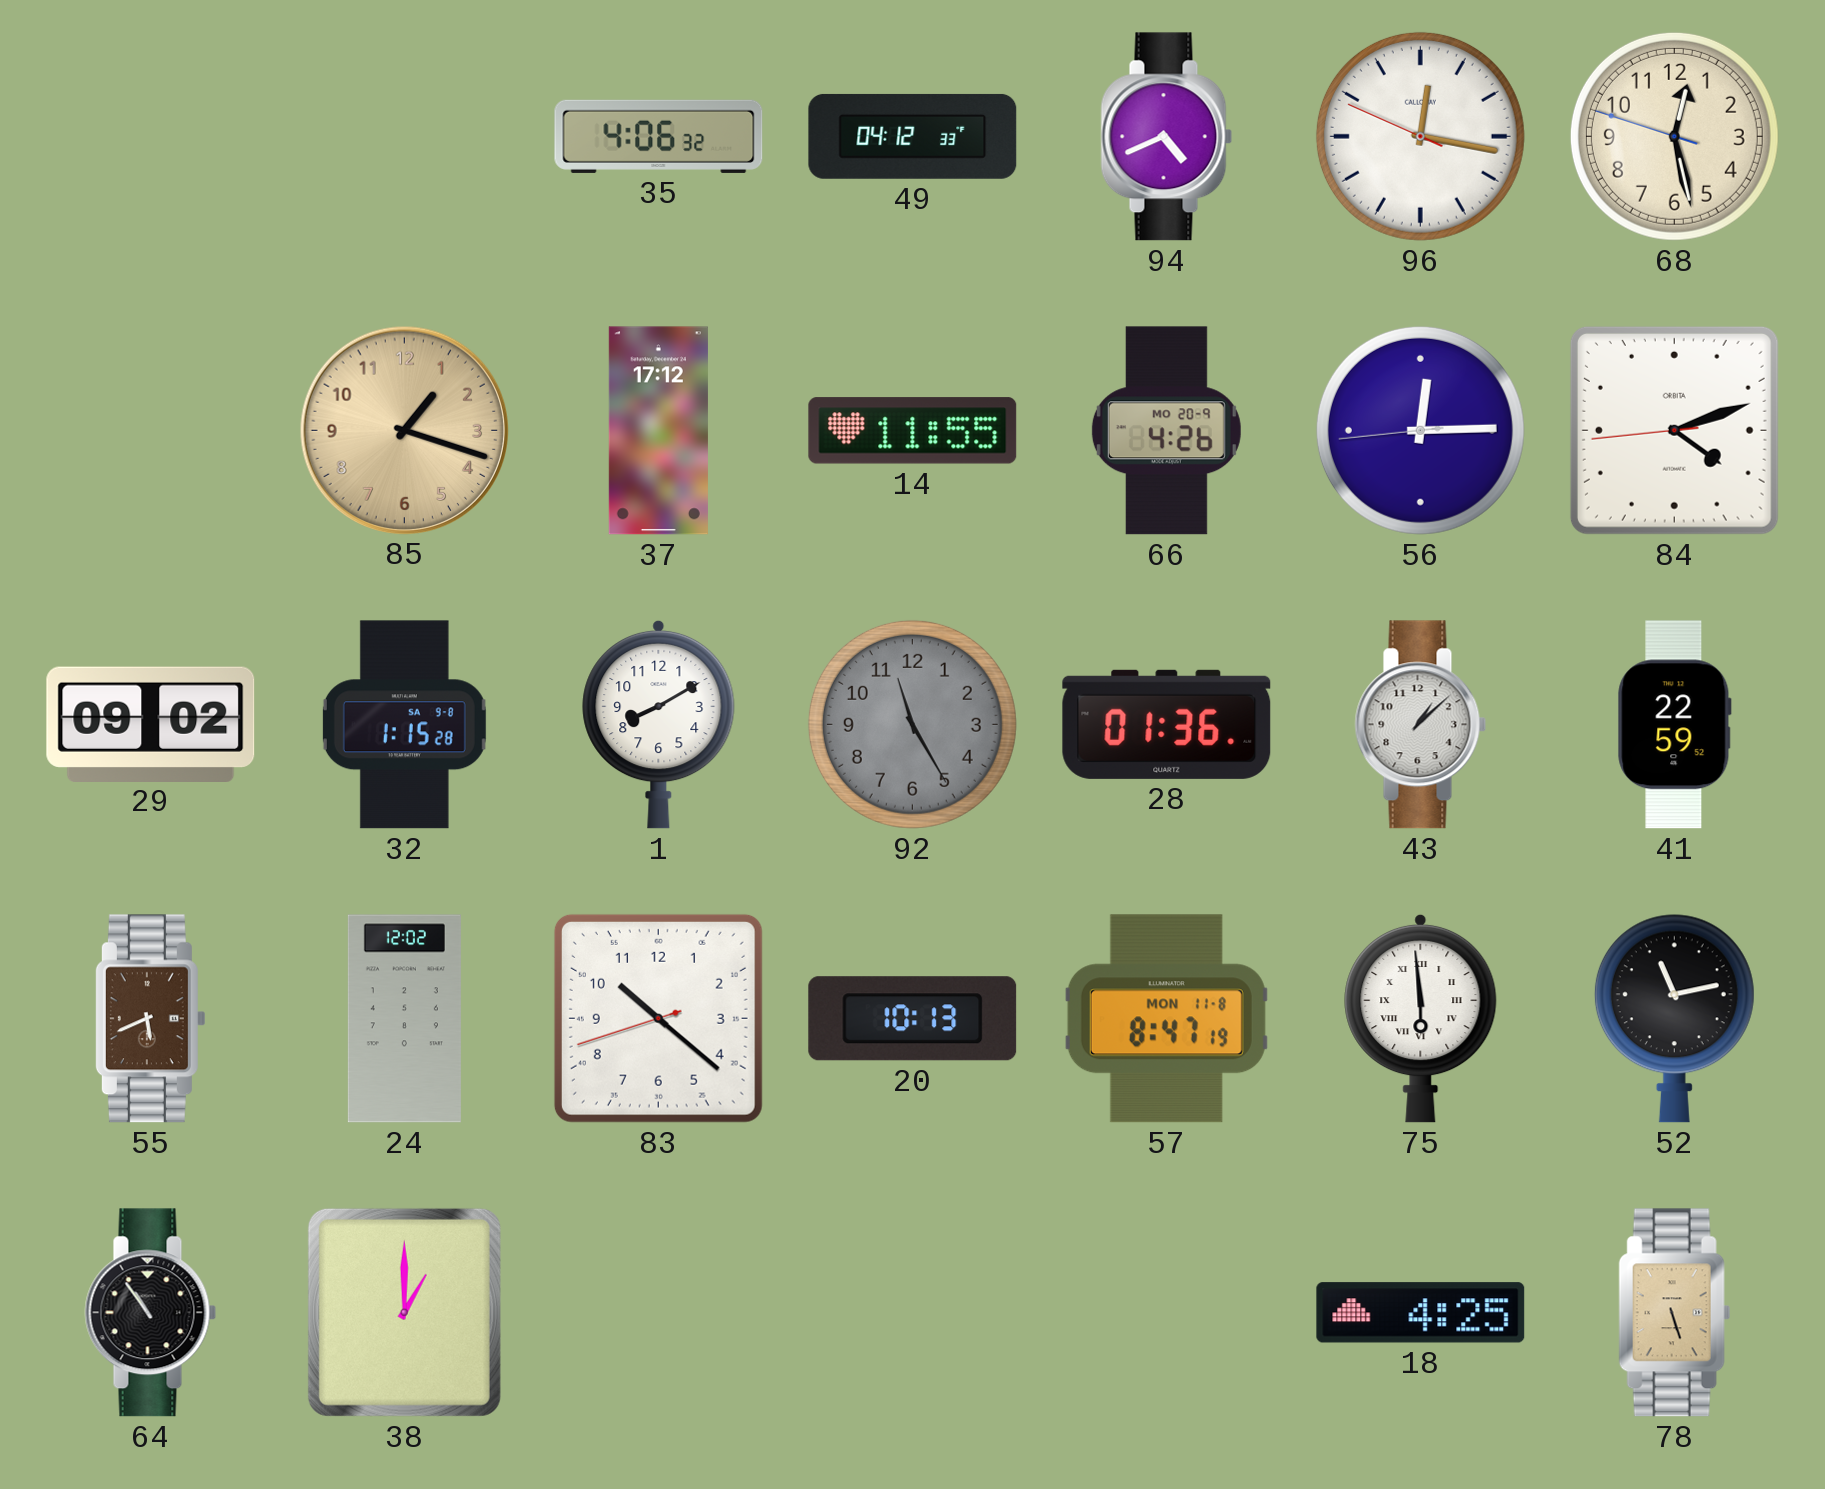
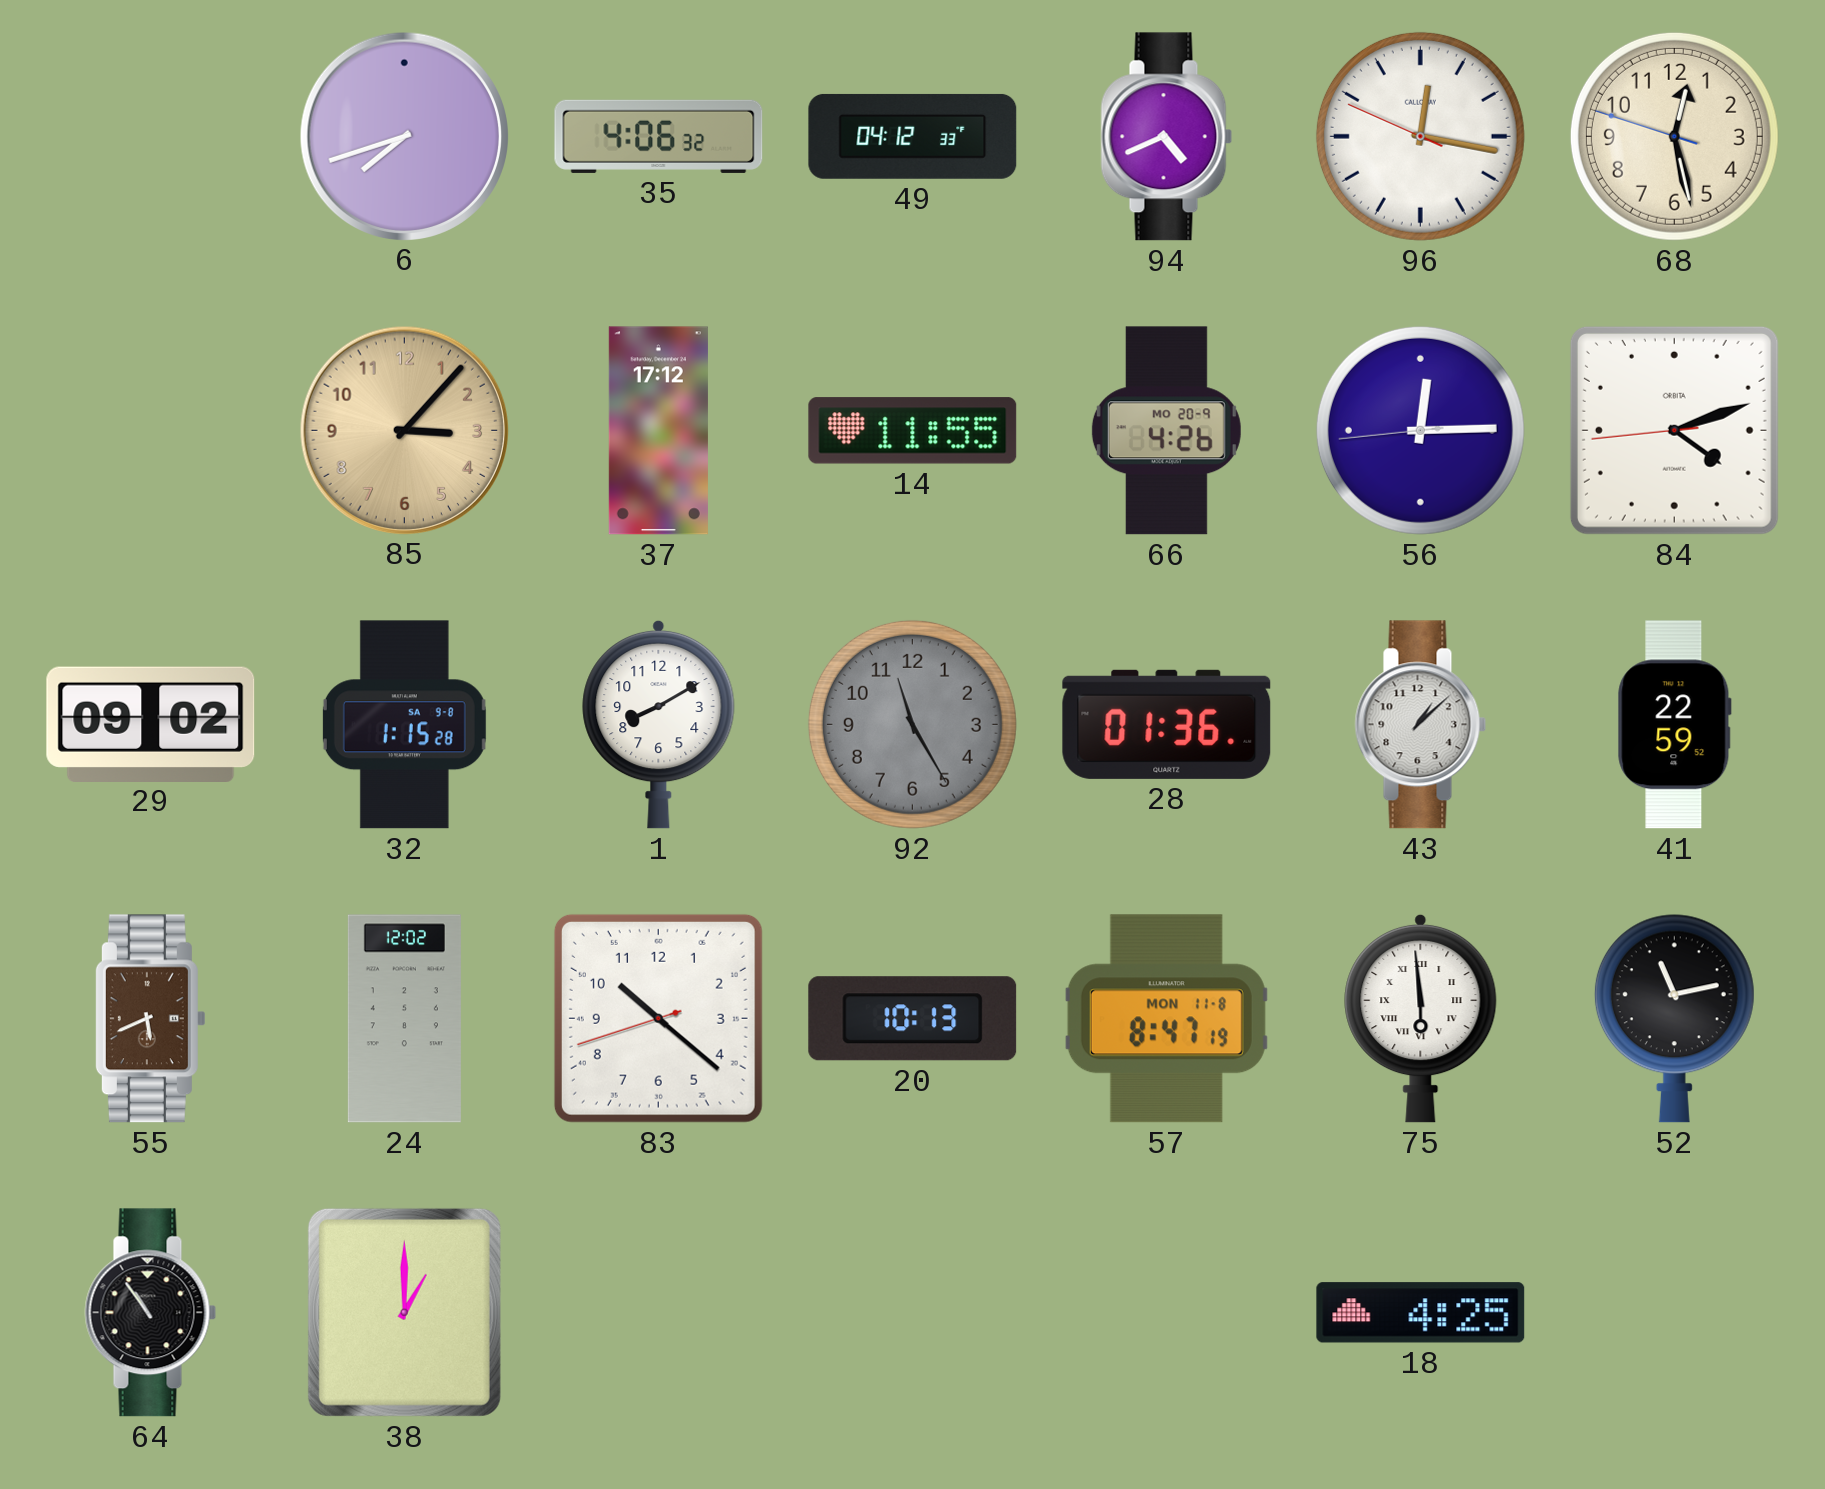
6: none -> 7:42 (404, 136)
85: 1:18 -> 3:07 (404, 430)
78: 5:27 -> none (1675, 1313)
